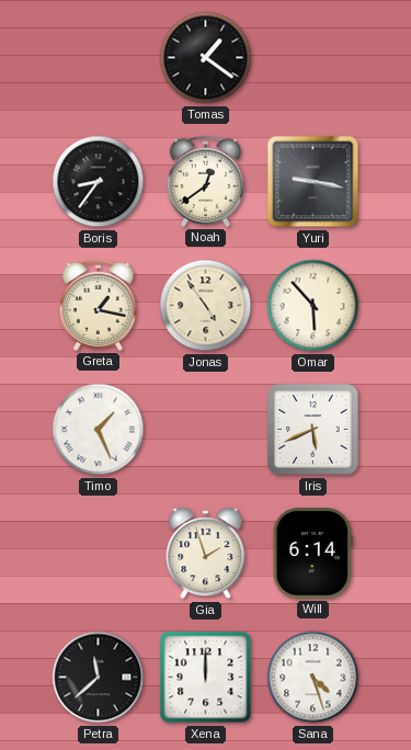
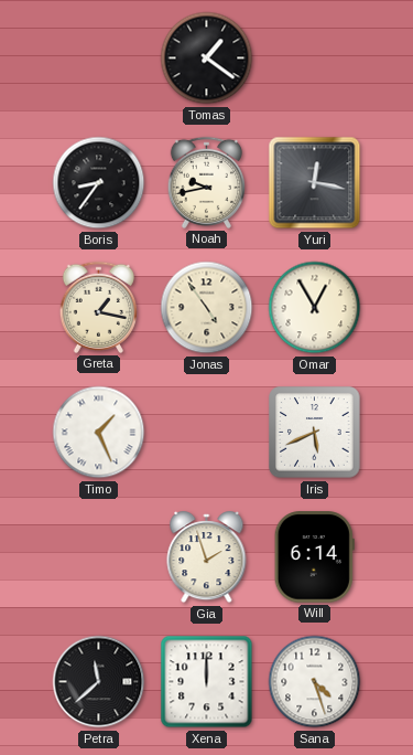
Noah: 12:39 -> 9:43 (206, 182)
Yuri: 9:17 -> 12:17 (315, 183)
Omar: 5:53 -> 12:55 (315, 308)
